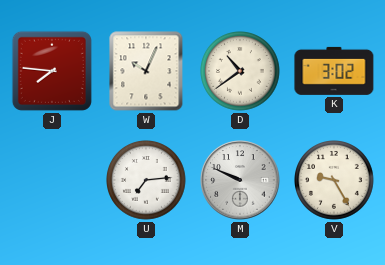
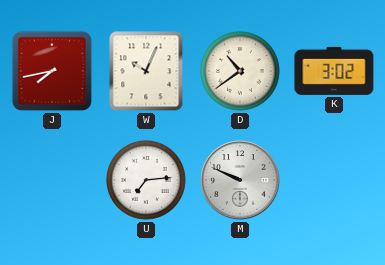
J: 7:46 -> 7:43 (52, 71)
V: 9:25 -> none (335, 181)
